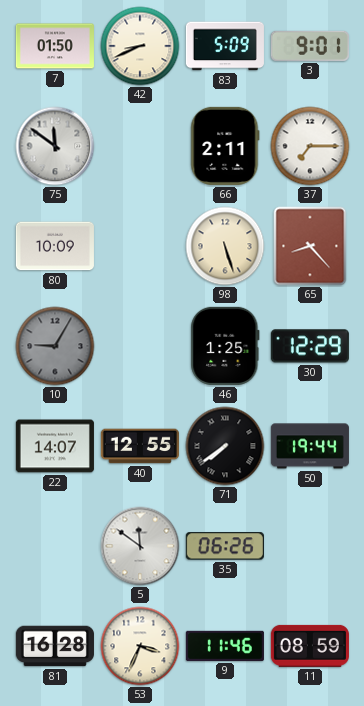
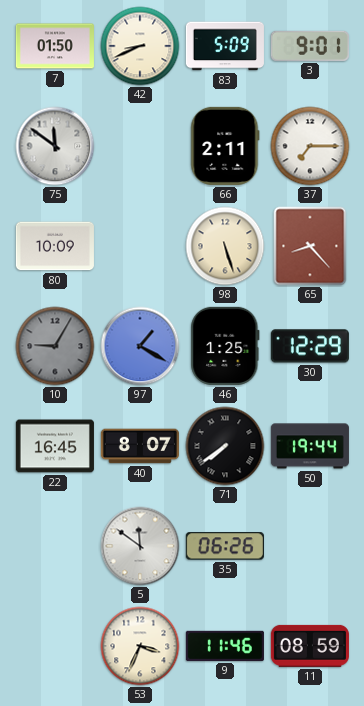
97: none -> 1:20 (140, 346)
22: 14:07 -> 16:45 (55, 446)
40: 12:55 -> 8:07 (140, 446)
81: 16:28 -> none (55, 646)
